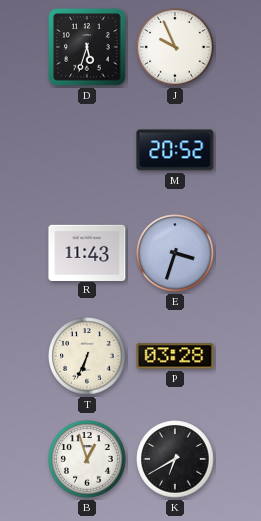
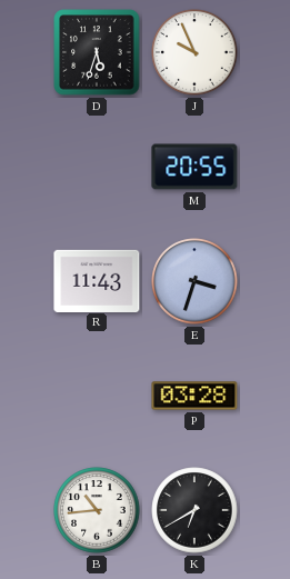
M: 20:52 -> 20:55 (194, 167)
T: 6:34 -> none (87, 356)
B: 12:57 -> 10:44 (97, 510)
